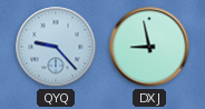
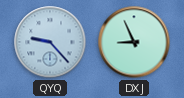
DXJ: 8:58 -> 8:56 (134, 42)
